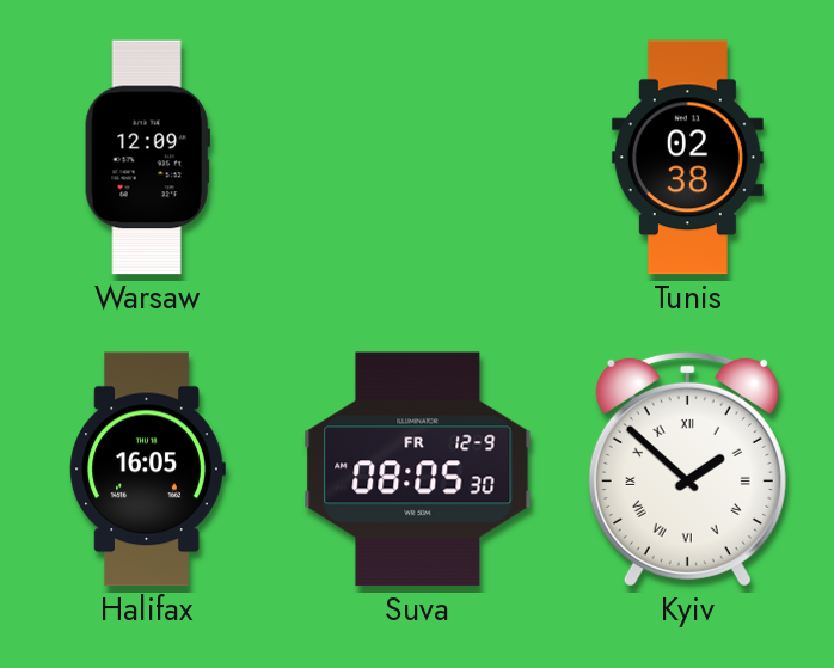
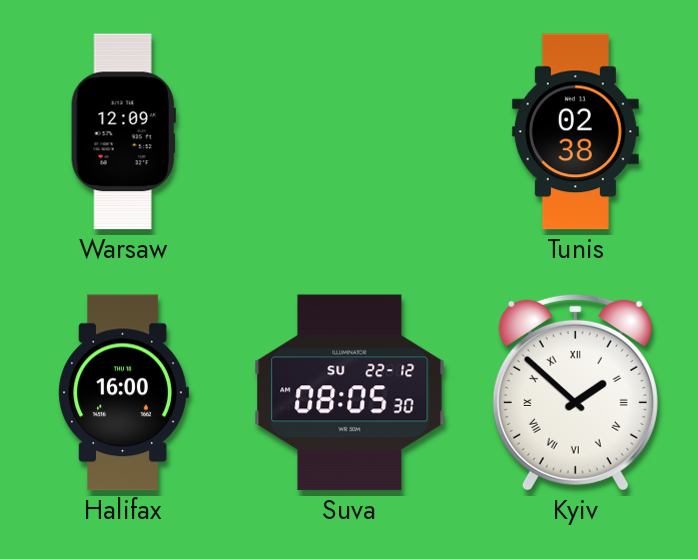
Halifax: 16:05 -> 16:00 (123, 393)
Suva date: FR 12-9 -> SU 22-12 (350, 393)
